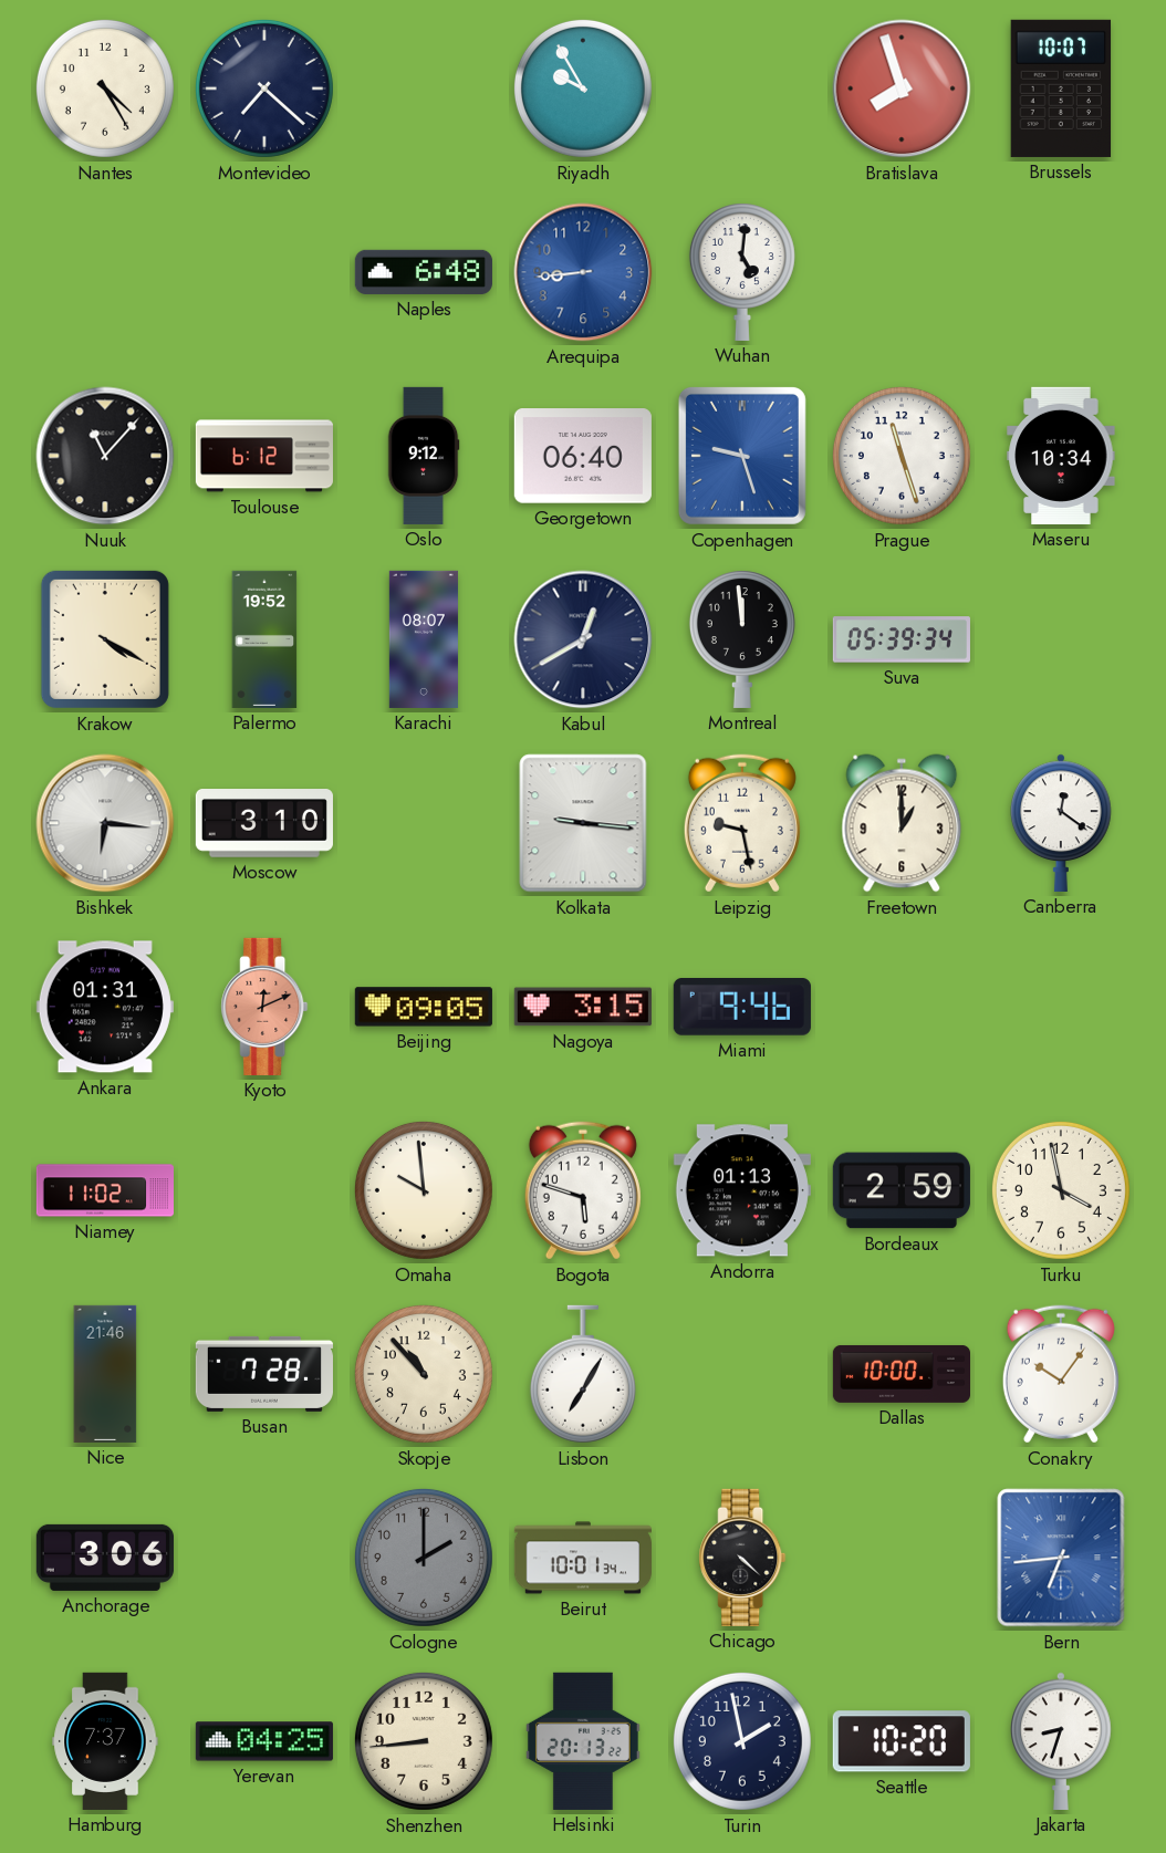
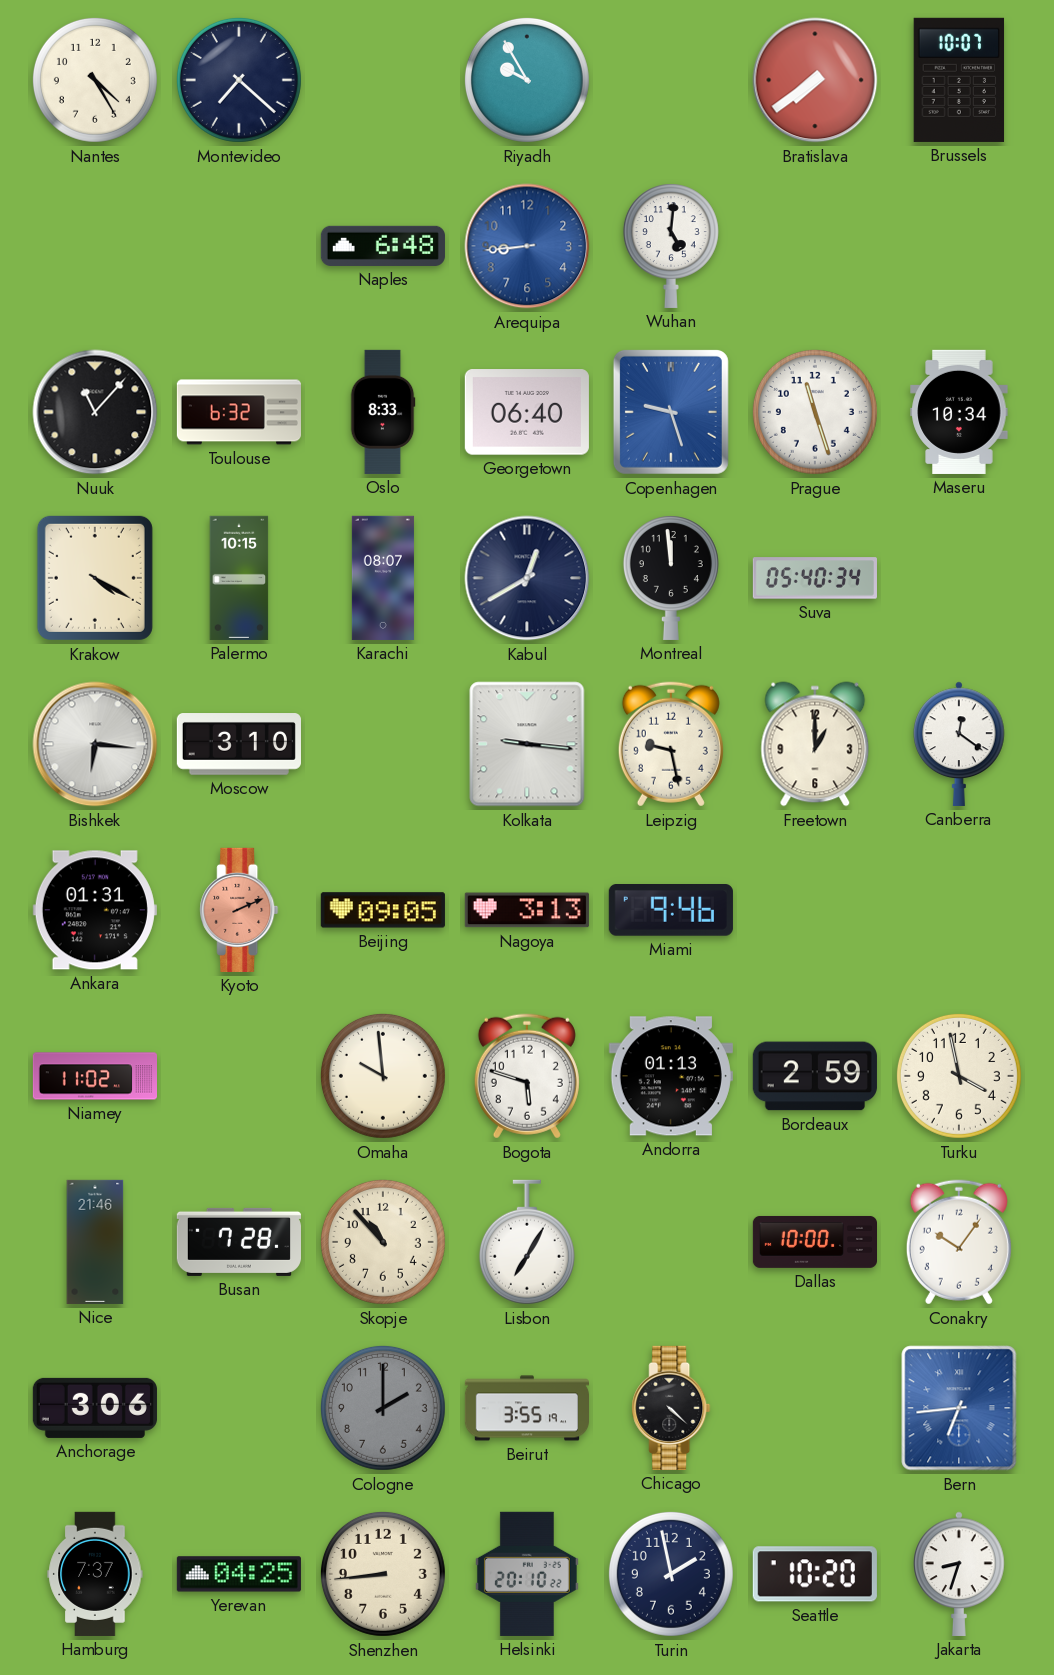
Bratislava: 7:57 -> 7:39 (815, 80)
Toulouse: 6:12 -> 6:32 (239, 412)
Oslo: 9:12 -> 8:33 (383, 412)
Palermo: 19:52 -> 10:15 (239, 578)
Suva: 05:39 -> 05:40 (815, 578)
Kyoto: 12:11 -> 2:11 (239, 910)
Nagoya: 3:15 -> 3:13 (527, 910)
Beirut: 10:01 -> 3:55 (526, 1408)
Helsinki: 20:13 -> 20:10 (527, 1574)
